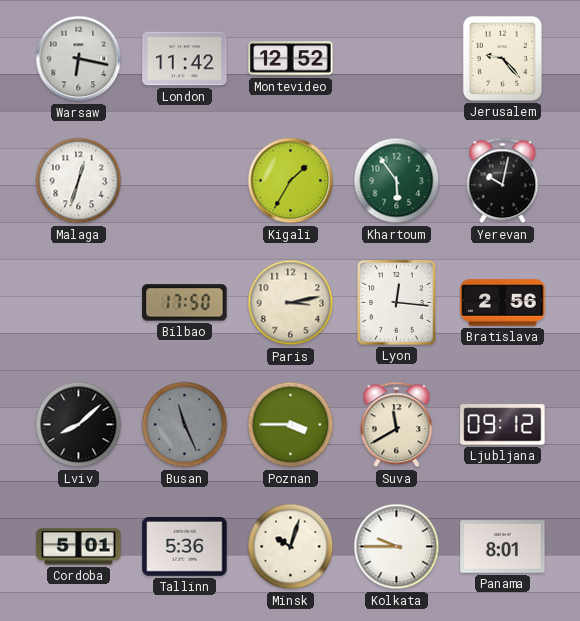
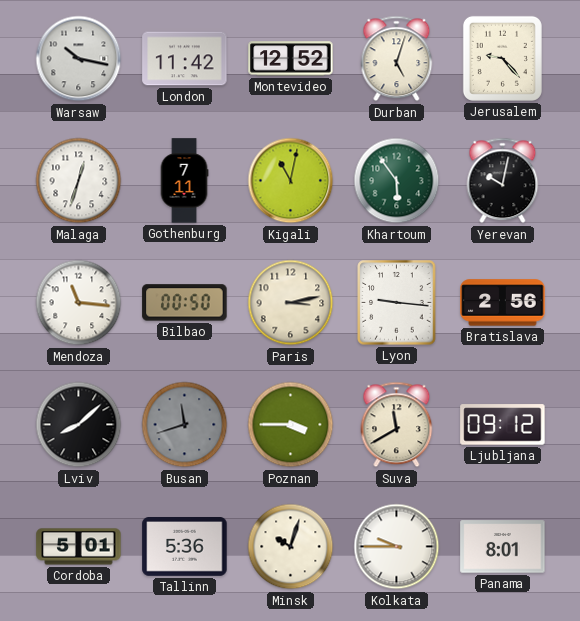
Warsaw: 6:17 -> 10:17 (79, 59)
Durban: none -> 5:03 (397, 59)
Gothenburg: none -> 7:11 (184, 181)
Kigali: 1:35 -> 11:02 (291, 181)
Mendoza: none -> 11:16 (79, 303)
Bilbao: 17:50 -> 00:50 (185, 303)
Lyon: 12:16 -> 9:16 (397, 303)
Busan: 11:26 -> 11:42 (185, 425)
